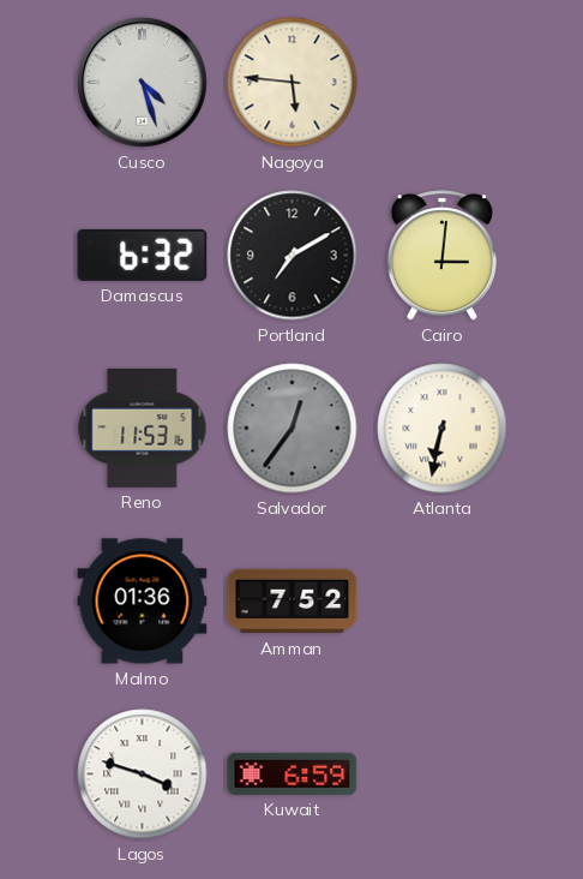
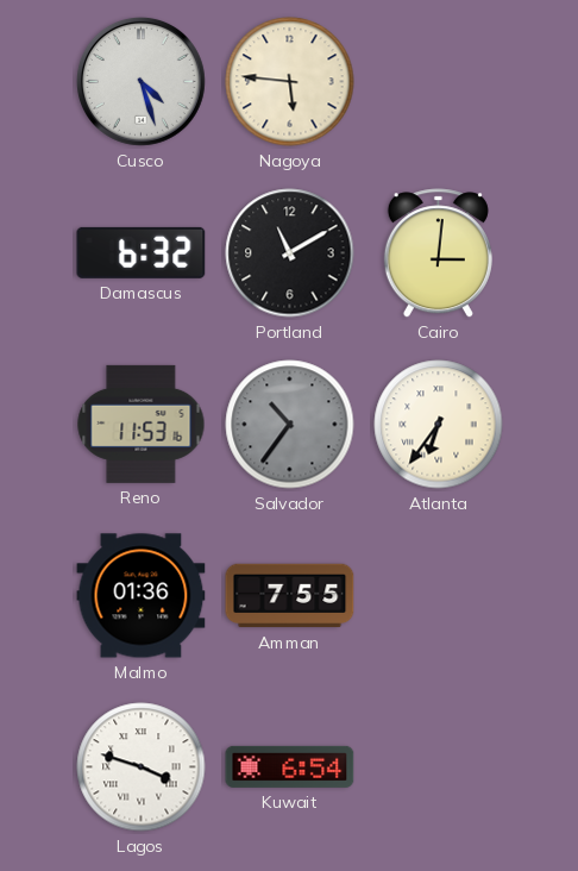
Portland: 7:10 -> 11:10 (290, 253)
Salvador: 12:36 -> 10:36 (290, 425)
Atlanta: 6:32 -> 6:36 (439, 425)
Amman: 7:52 -> 7:55 (290, 596)
Kuwait: 6:59 -> 6:54 (290, 766)
